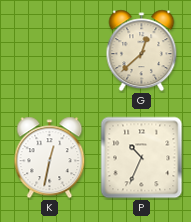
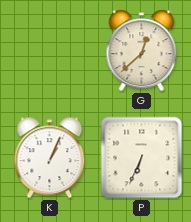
K: 12:32 -> 1:04 (50, 158)
P: 10:34 -> 6:34 (142, 158)
